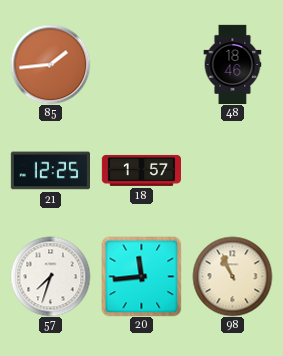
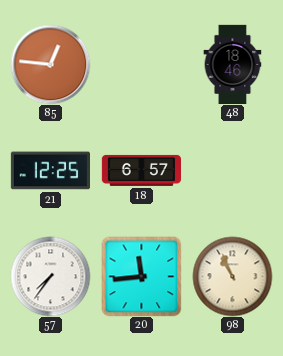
85: 1:44 -> 12:46 (50, 64)
18: 1:57 -> 6:57 (141, 170)
57: 7:33 -> 7:36 (50, 276)
